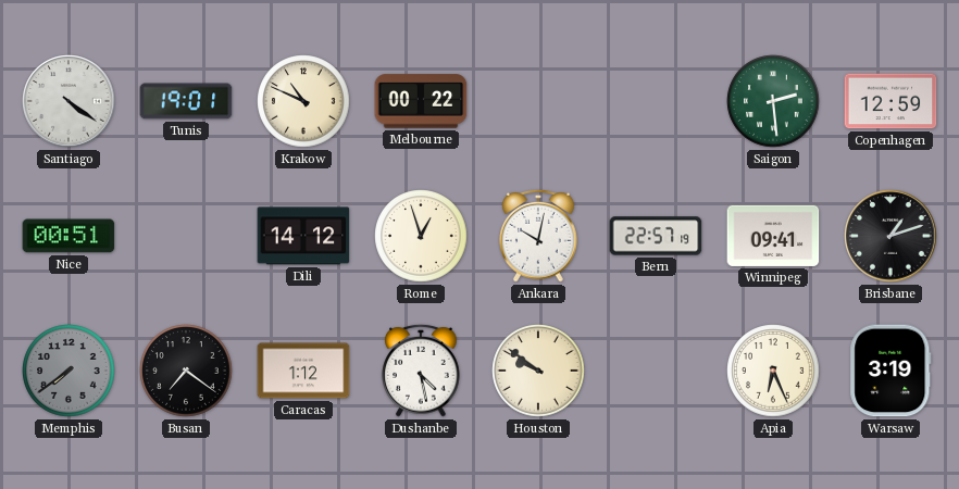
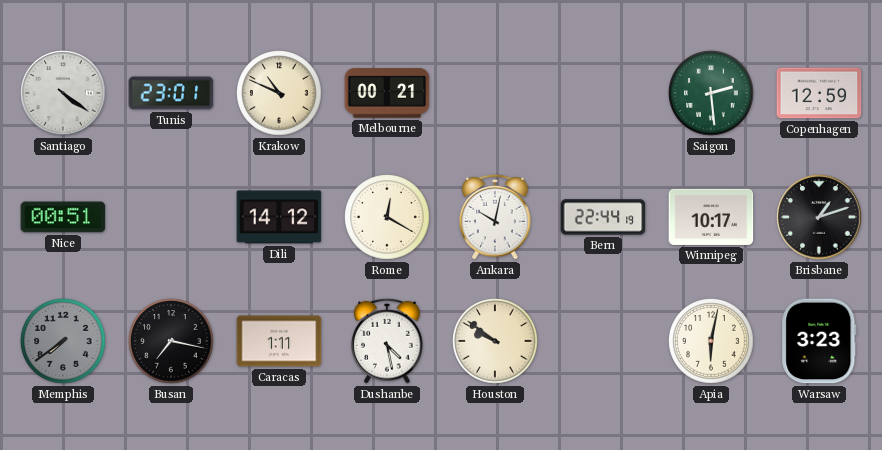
Tunis: 19:01 -> 23:01 (171, 93)
Melbourne: 00:22 -> 00:21 (387, 93)
Rome: 12:57 -> 12:20 (387, 217)
Bern: 22:57 -> 22:44 (603, 217)
Winnipeg: 09:41 -> 10:17 (711, 217)
Busan: 7:21 -> 7:17 (171, 341)
Caracas: 1:12 -> 1:11 (279, 341)
Apia: 6:26 -> 6:02 (711, 341)
Warsaw: 3:19 -> 3:23 (819, 341)
